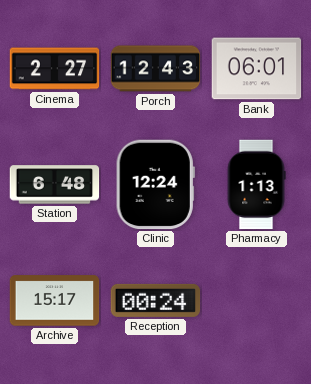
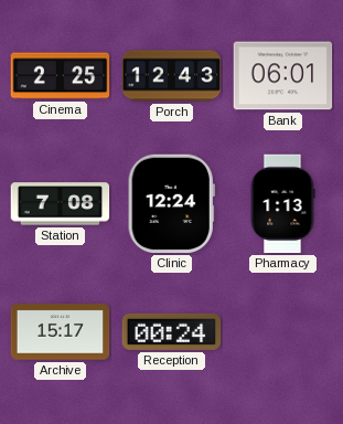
Cinema: 2:27 -> 2:25 (61, 76)
Station: 6:48 -> 7:08 (61, 204)
